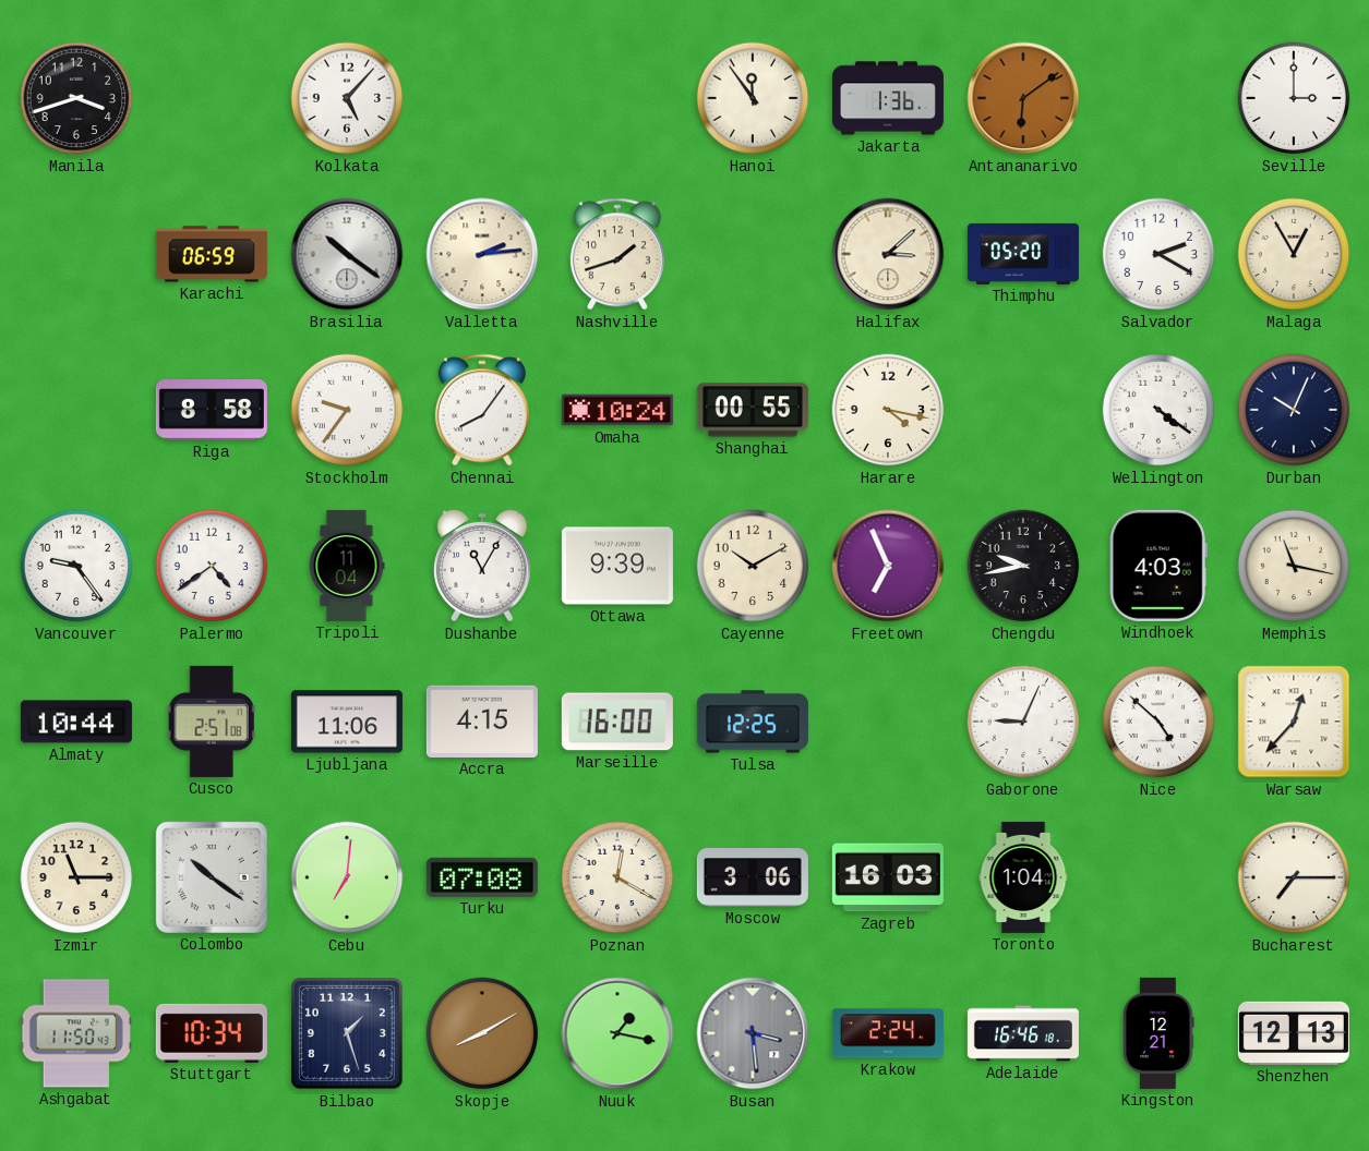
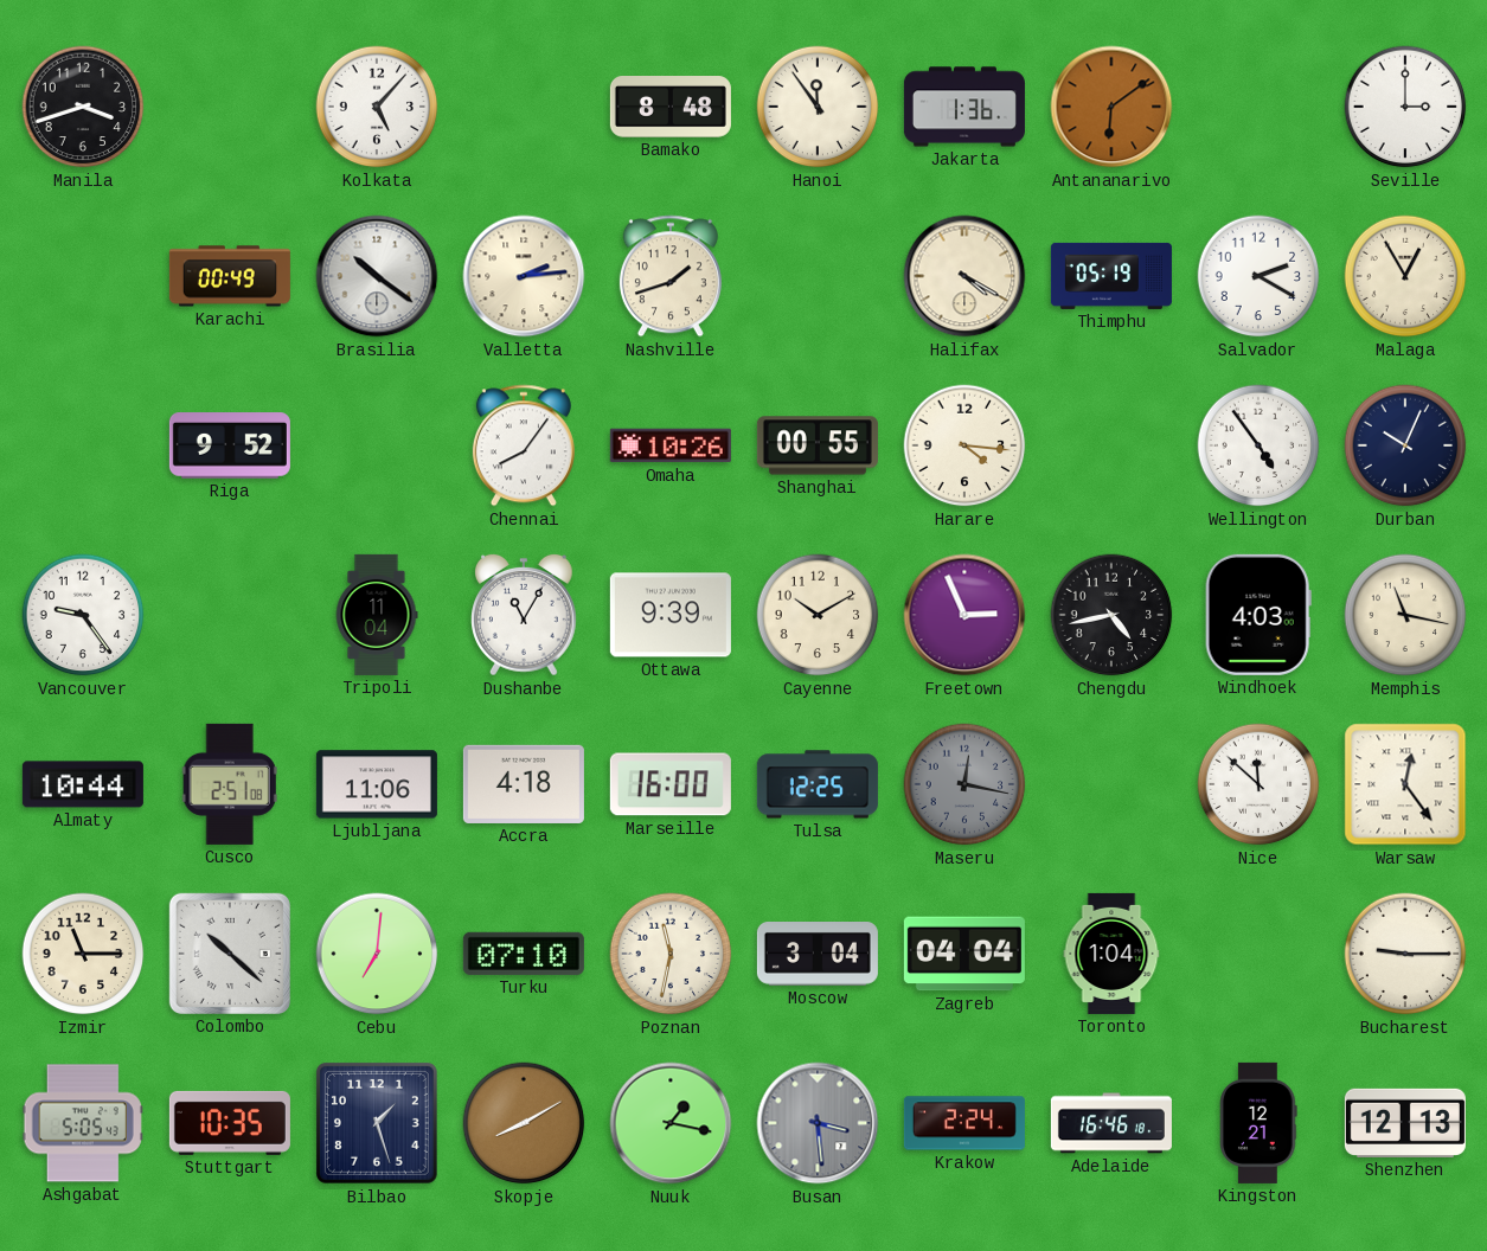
Bamako: none -> 8:48 (671, 108)
Karachi: 06:59 -> 00:49 (230, 276)
Halifax: 3:08 -> 4:20 (964, 276)
Thimphu: 05:20 -> 05:19 (1111, 276)
Riga: 8:58 -> 9:52 (230, 445)
Stockholm: 9:36 -> none (347, 410)
Omaha: 10:24 -> 10:26 (671, 445)
Harare: 4:17 -> 4:16 (964, 445)
Wellington: 4:21 -> 4:54 (1258, 445)
Palermo: 4:39 -> none (212, 566)
Freetown: 6:56 -> 2:56 (964, 615)
Chengdu: 9:43 -> 4:43 (1111, 615)
Accra: 4:15 -> 4:18 (524, 784)
Maseru: none -> 12:17 (964, 784)
Gaborone: 9:04 -> none (1023, 722)
Nice: 4:52 -> 11:52 (1258, 784)
Warsaw: 12:37 -> 12:24 (1405, 784)
Colombo: 10:21 -> 10:22 (230, 954)
Turku: 07:08 -> 07:10 (524, 954)
Poznan: 12:20 -> 11:32 (671, 954)
Moscow: 3:06 -> 3:04 (818, 955)
Zagreb: 16:03 -> 04:04 (964, 954)
Bucharest: 7:15 -> 9:15 (1405, 954)
Ashgabat: 11:50 -> 5:05 (83, 1123)
Stuttgart: 10:34 -> 10:35 (230, 1123)
